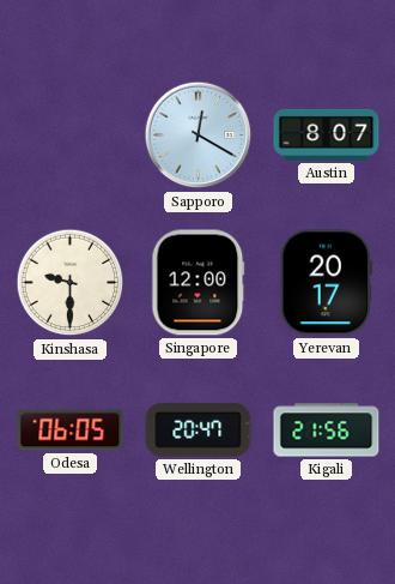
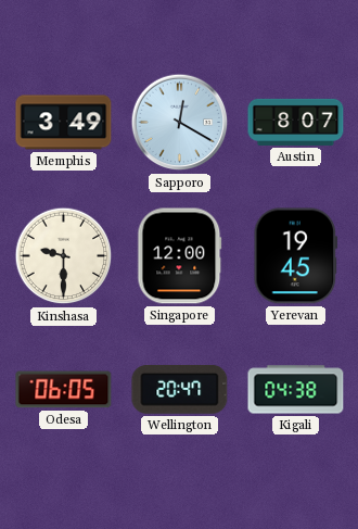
Memphis: none -> 3:49 (64, 123)
Yerevan: 20:17 -> 19:45 (296, 256)
Kigali: 21:56 -> 04:38 (296, 390)
